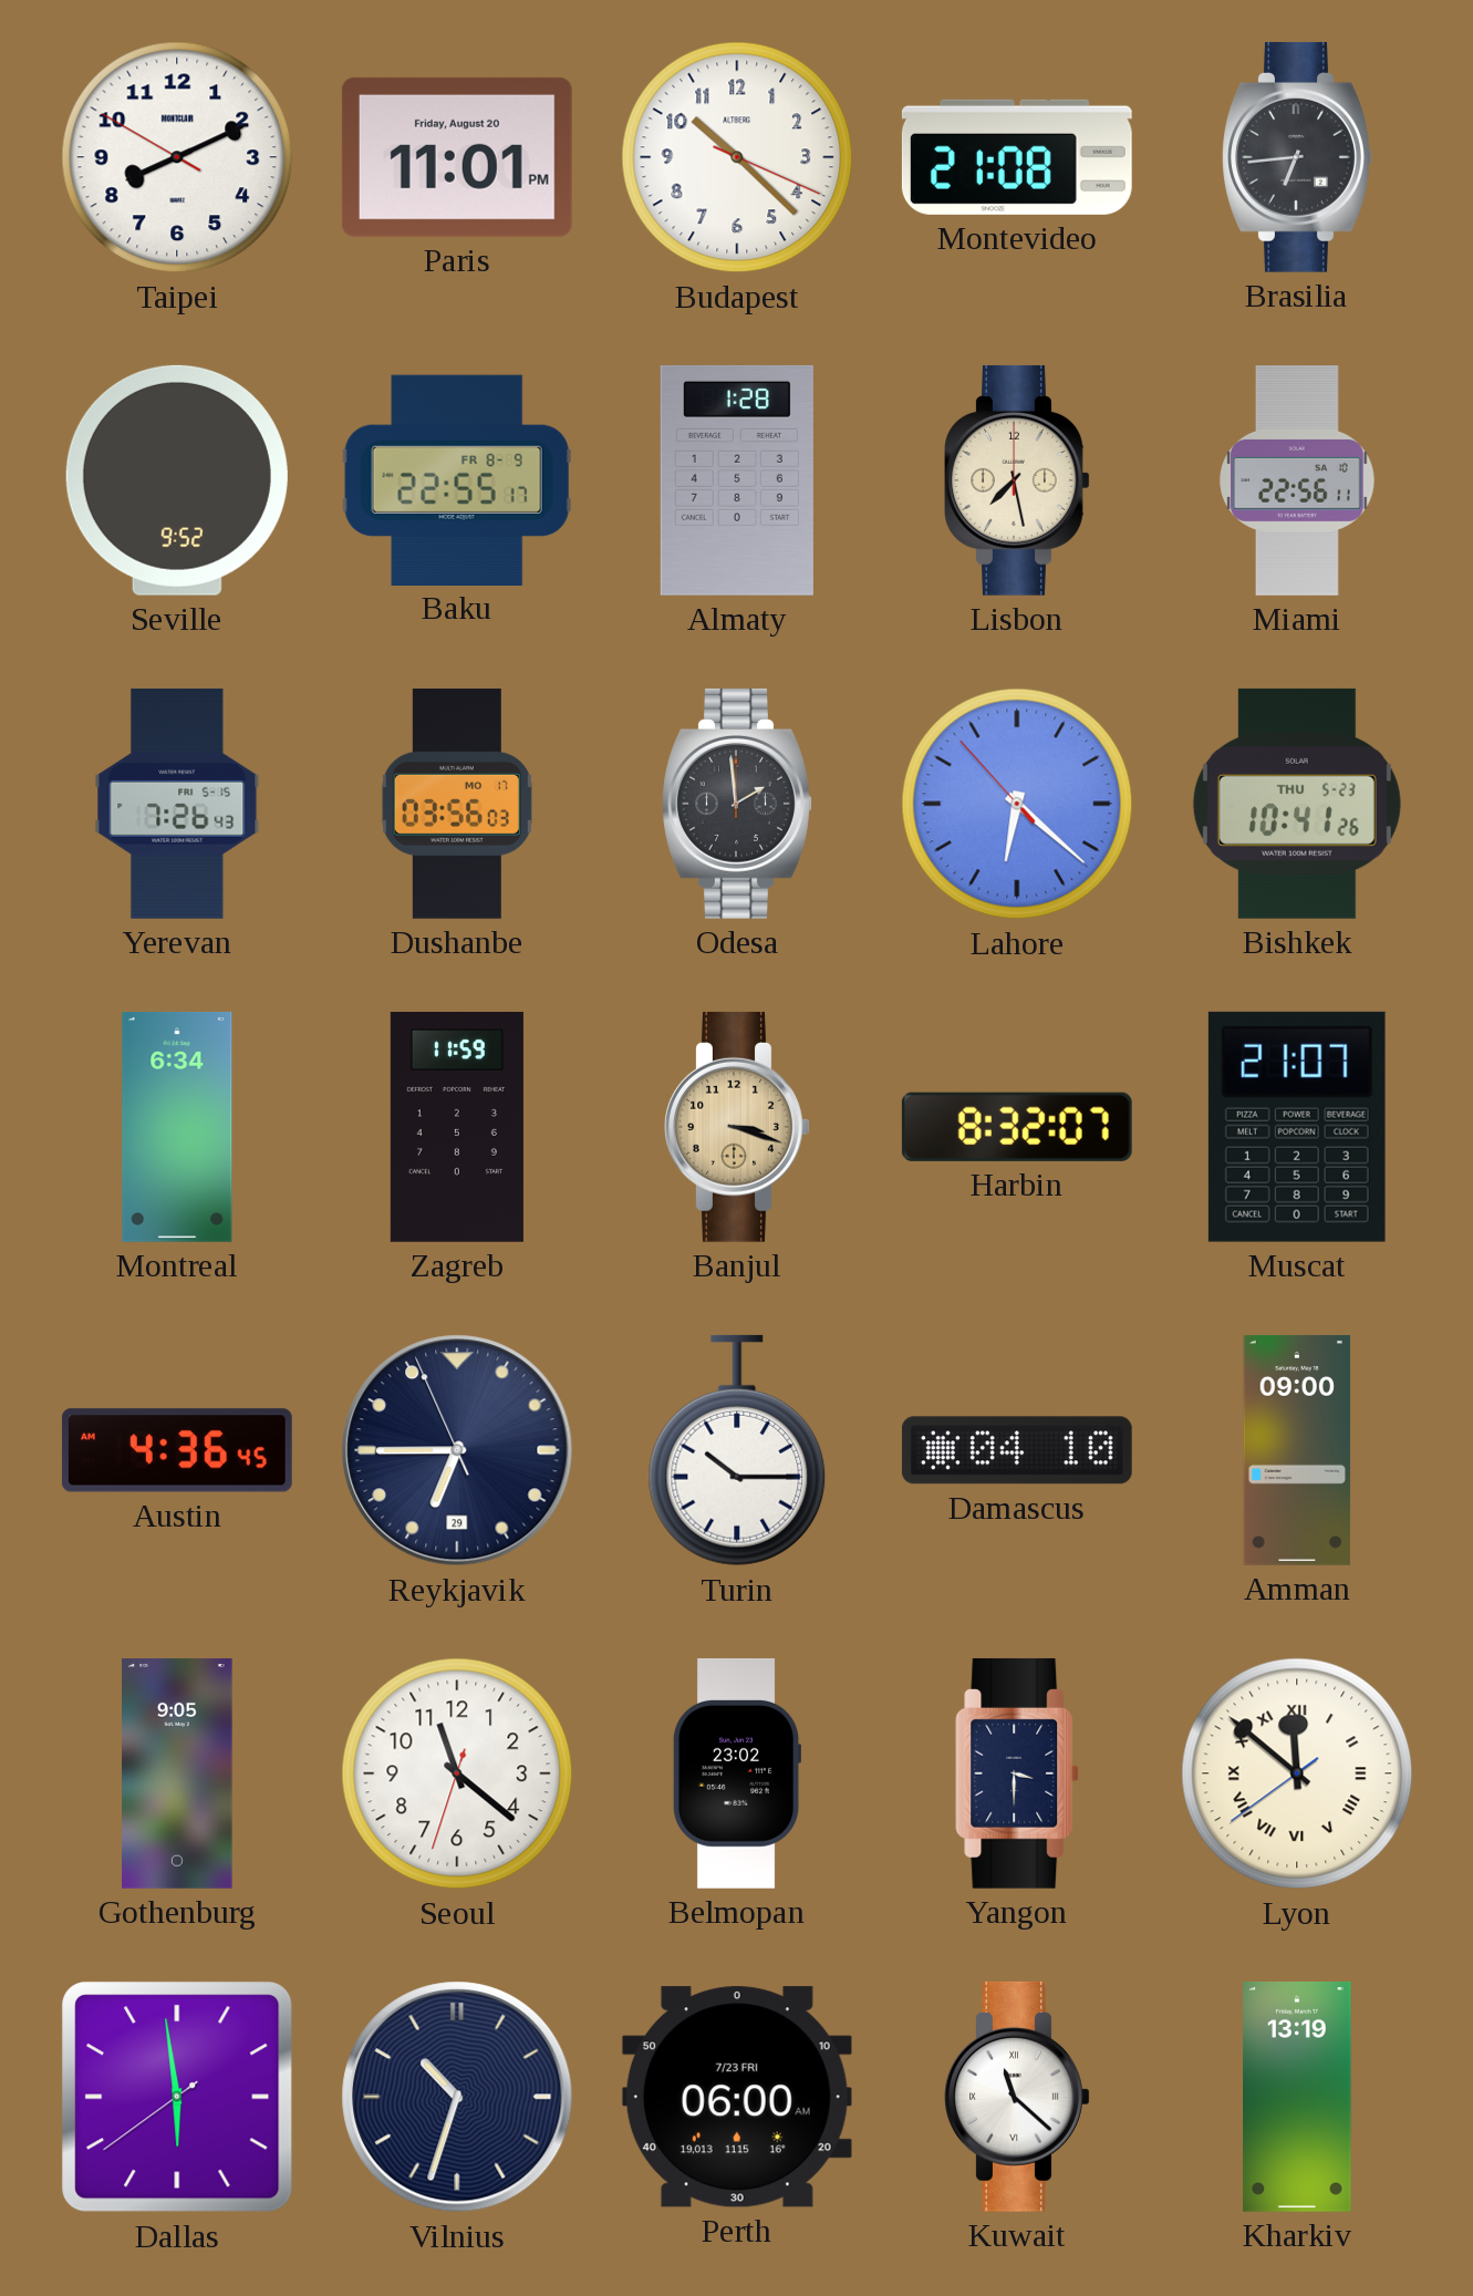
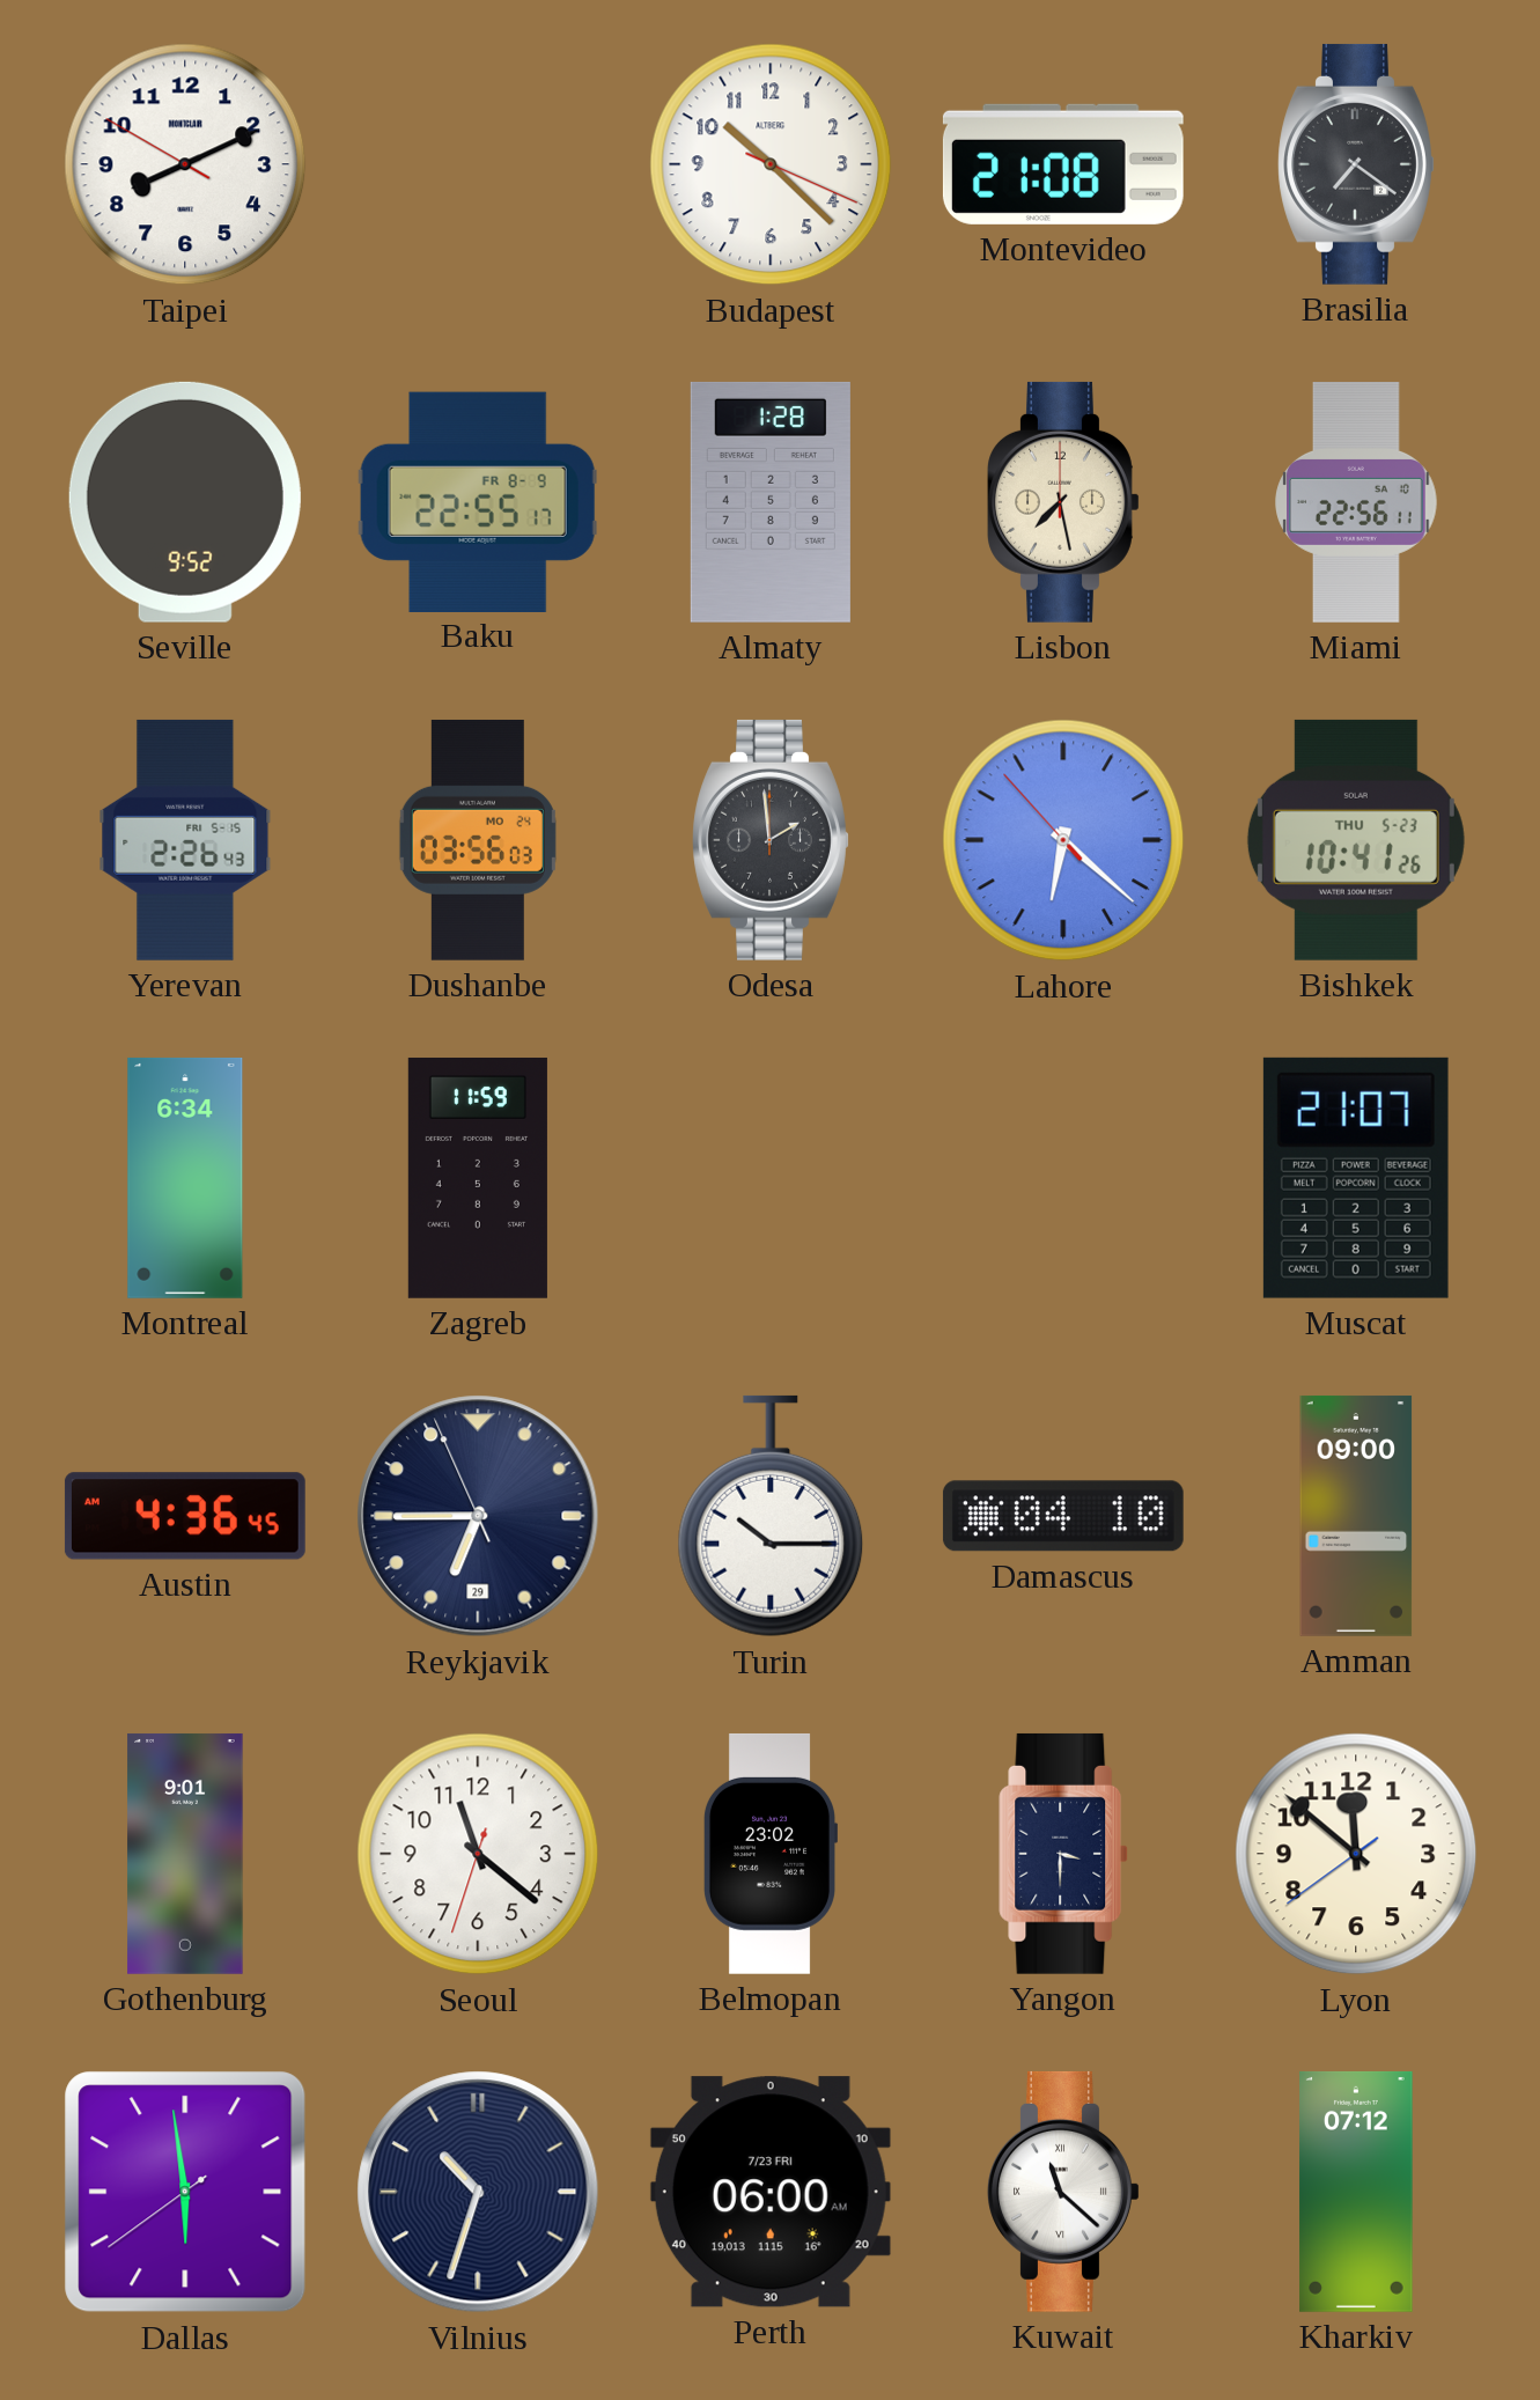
Paris: 11:01 -> none (457, 157)
Brasilia: 6:44 -> 7:21 (1356, 164)
Yerevan: 7:26 -> 2:26 (185, 840)
Dushanbe date: MO 17 -> MO 24 (478, 840)
Banjul: 3:18 -> none (737, 1127)
Harbin: 8:32 -> none (1017, 1127)
Gothenburg: 9:05 -> 9:01 (185, 1854)
Lyon numerals: Roman -> Arabic (1356, 1854)
Kharkiv: 13:19 -> 07:12 (1356, 2192)
